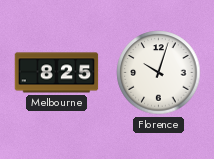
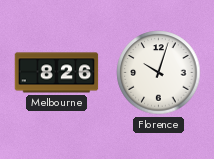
Melbourne: 8:25 -> 8:26 (57, 73)
